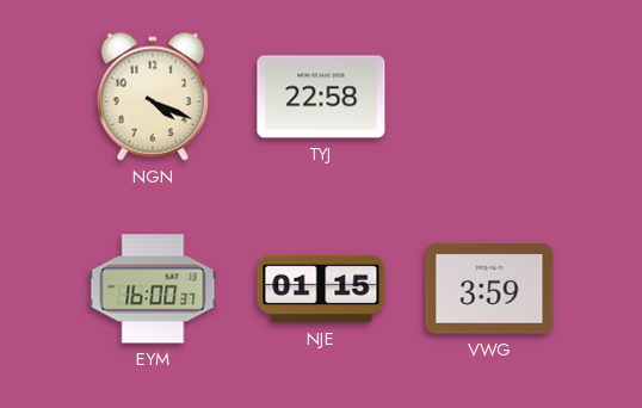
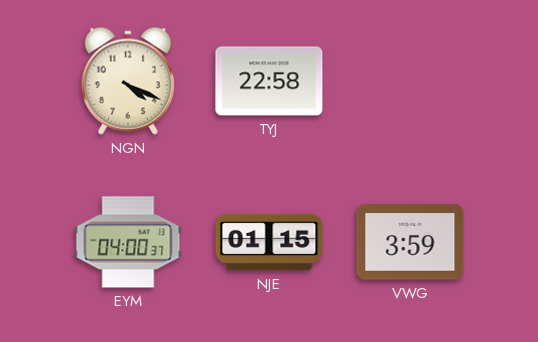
EYM: 16:00 -> 04:00 (128, 242)
